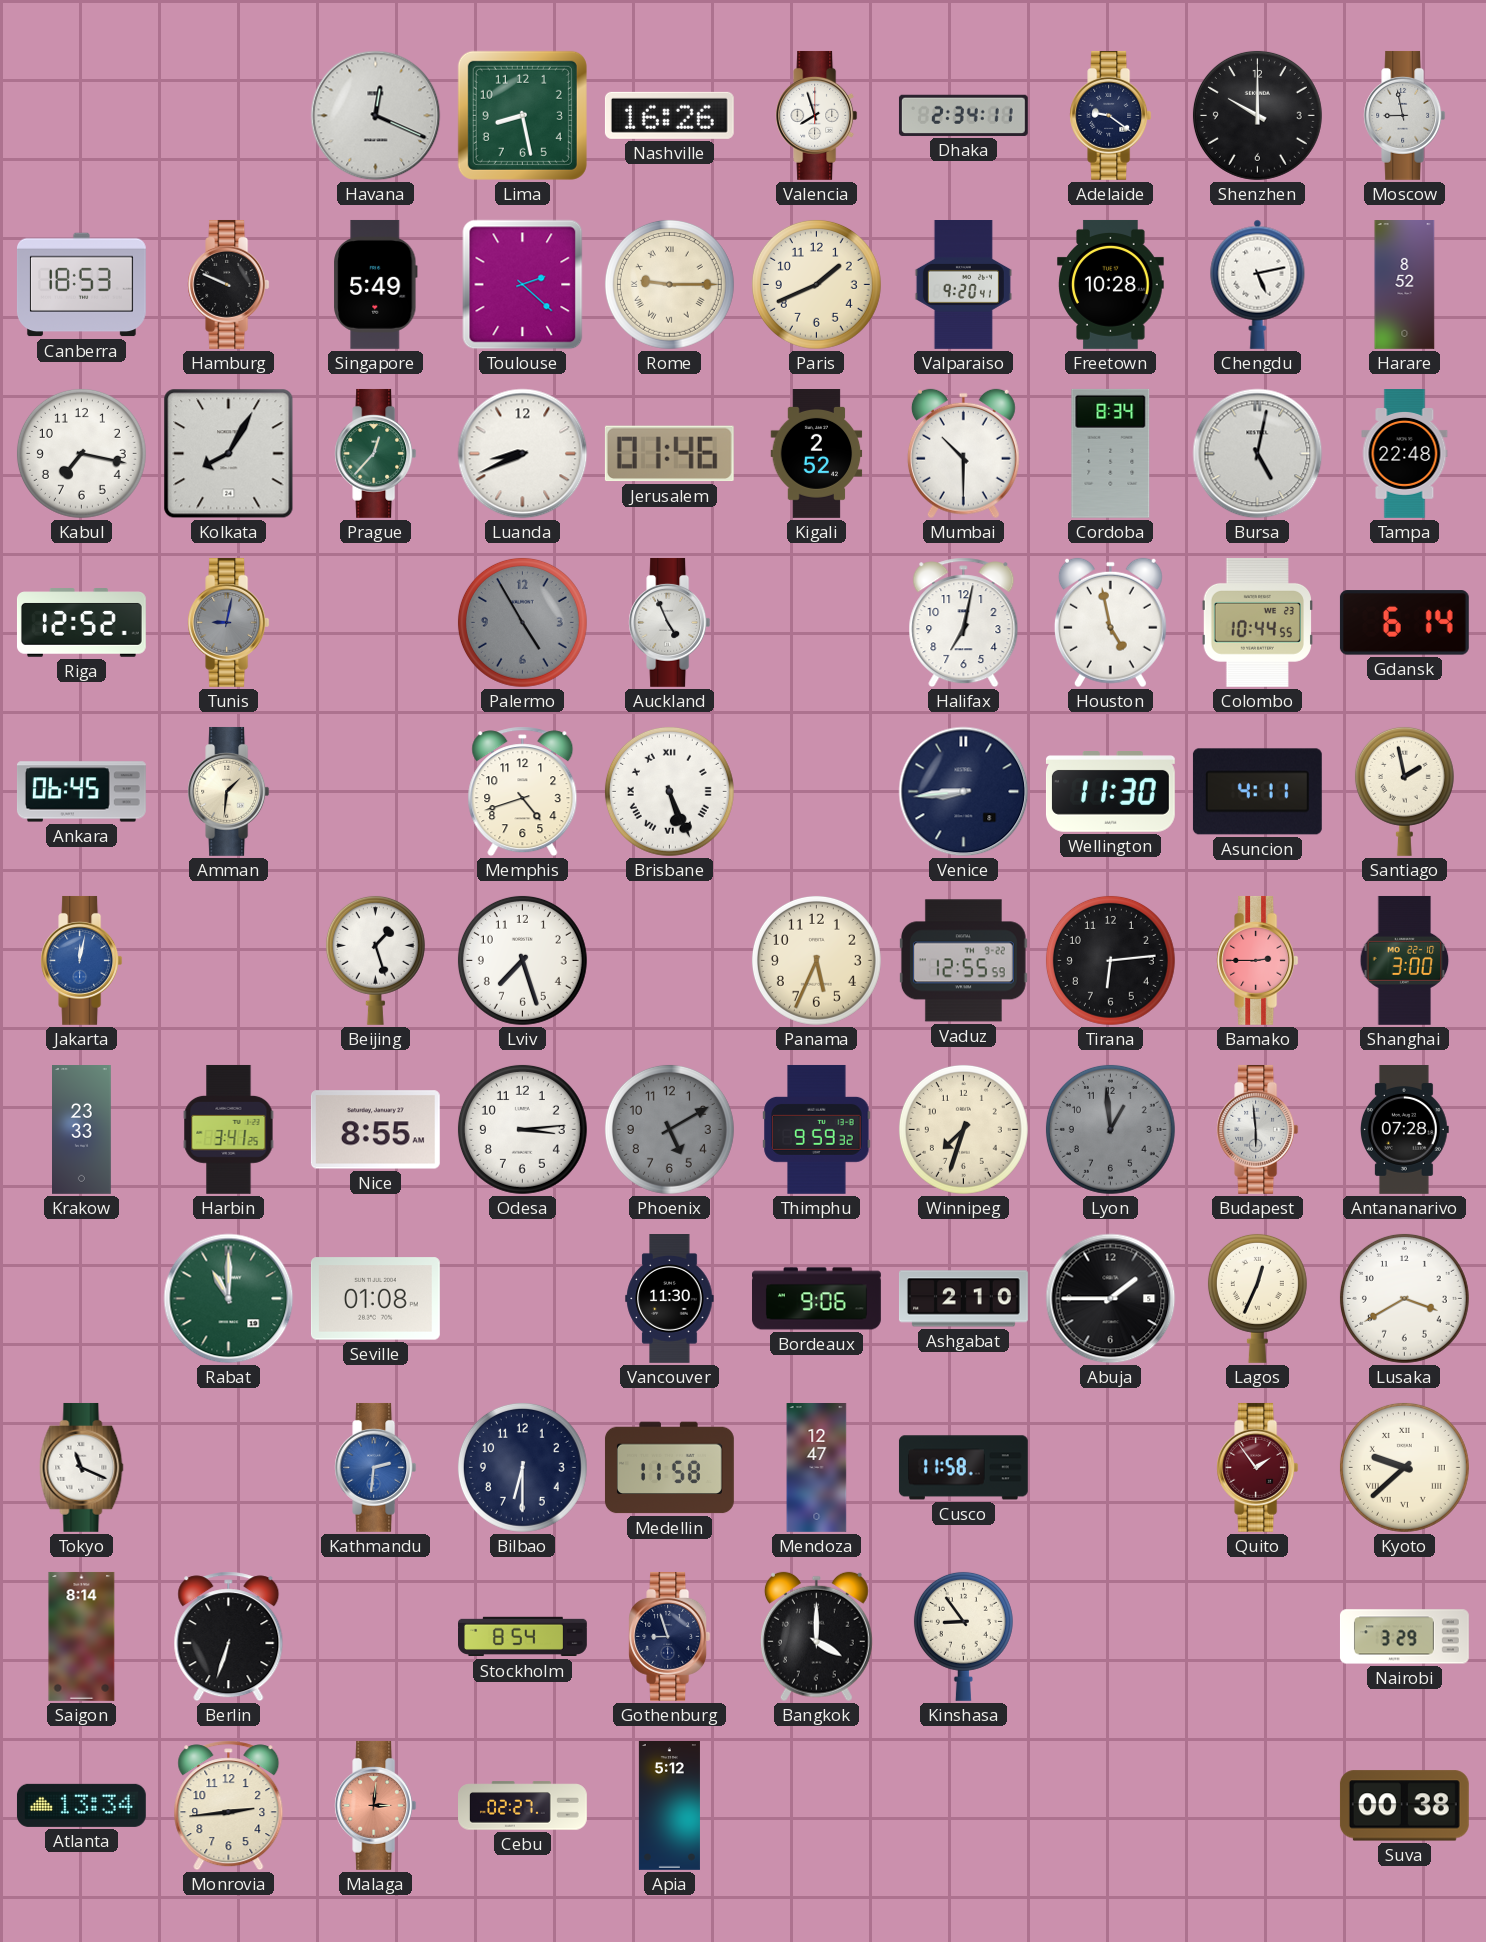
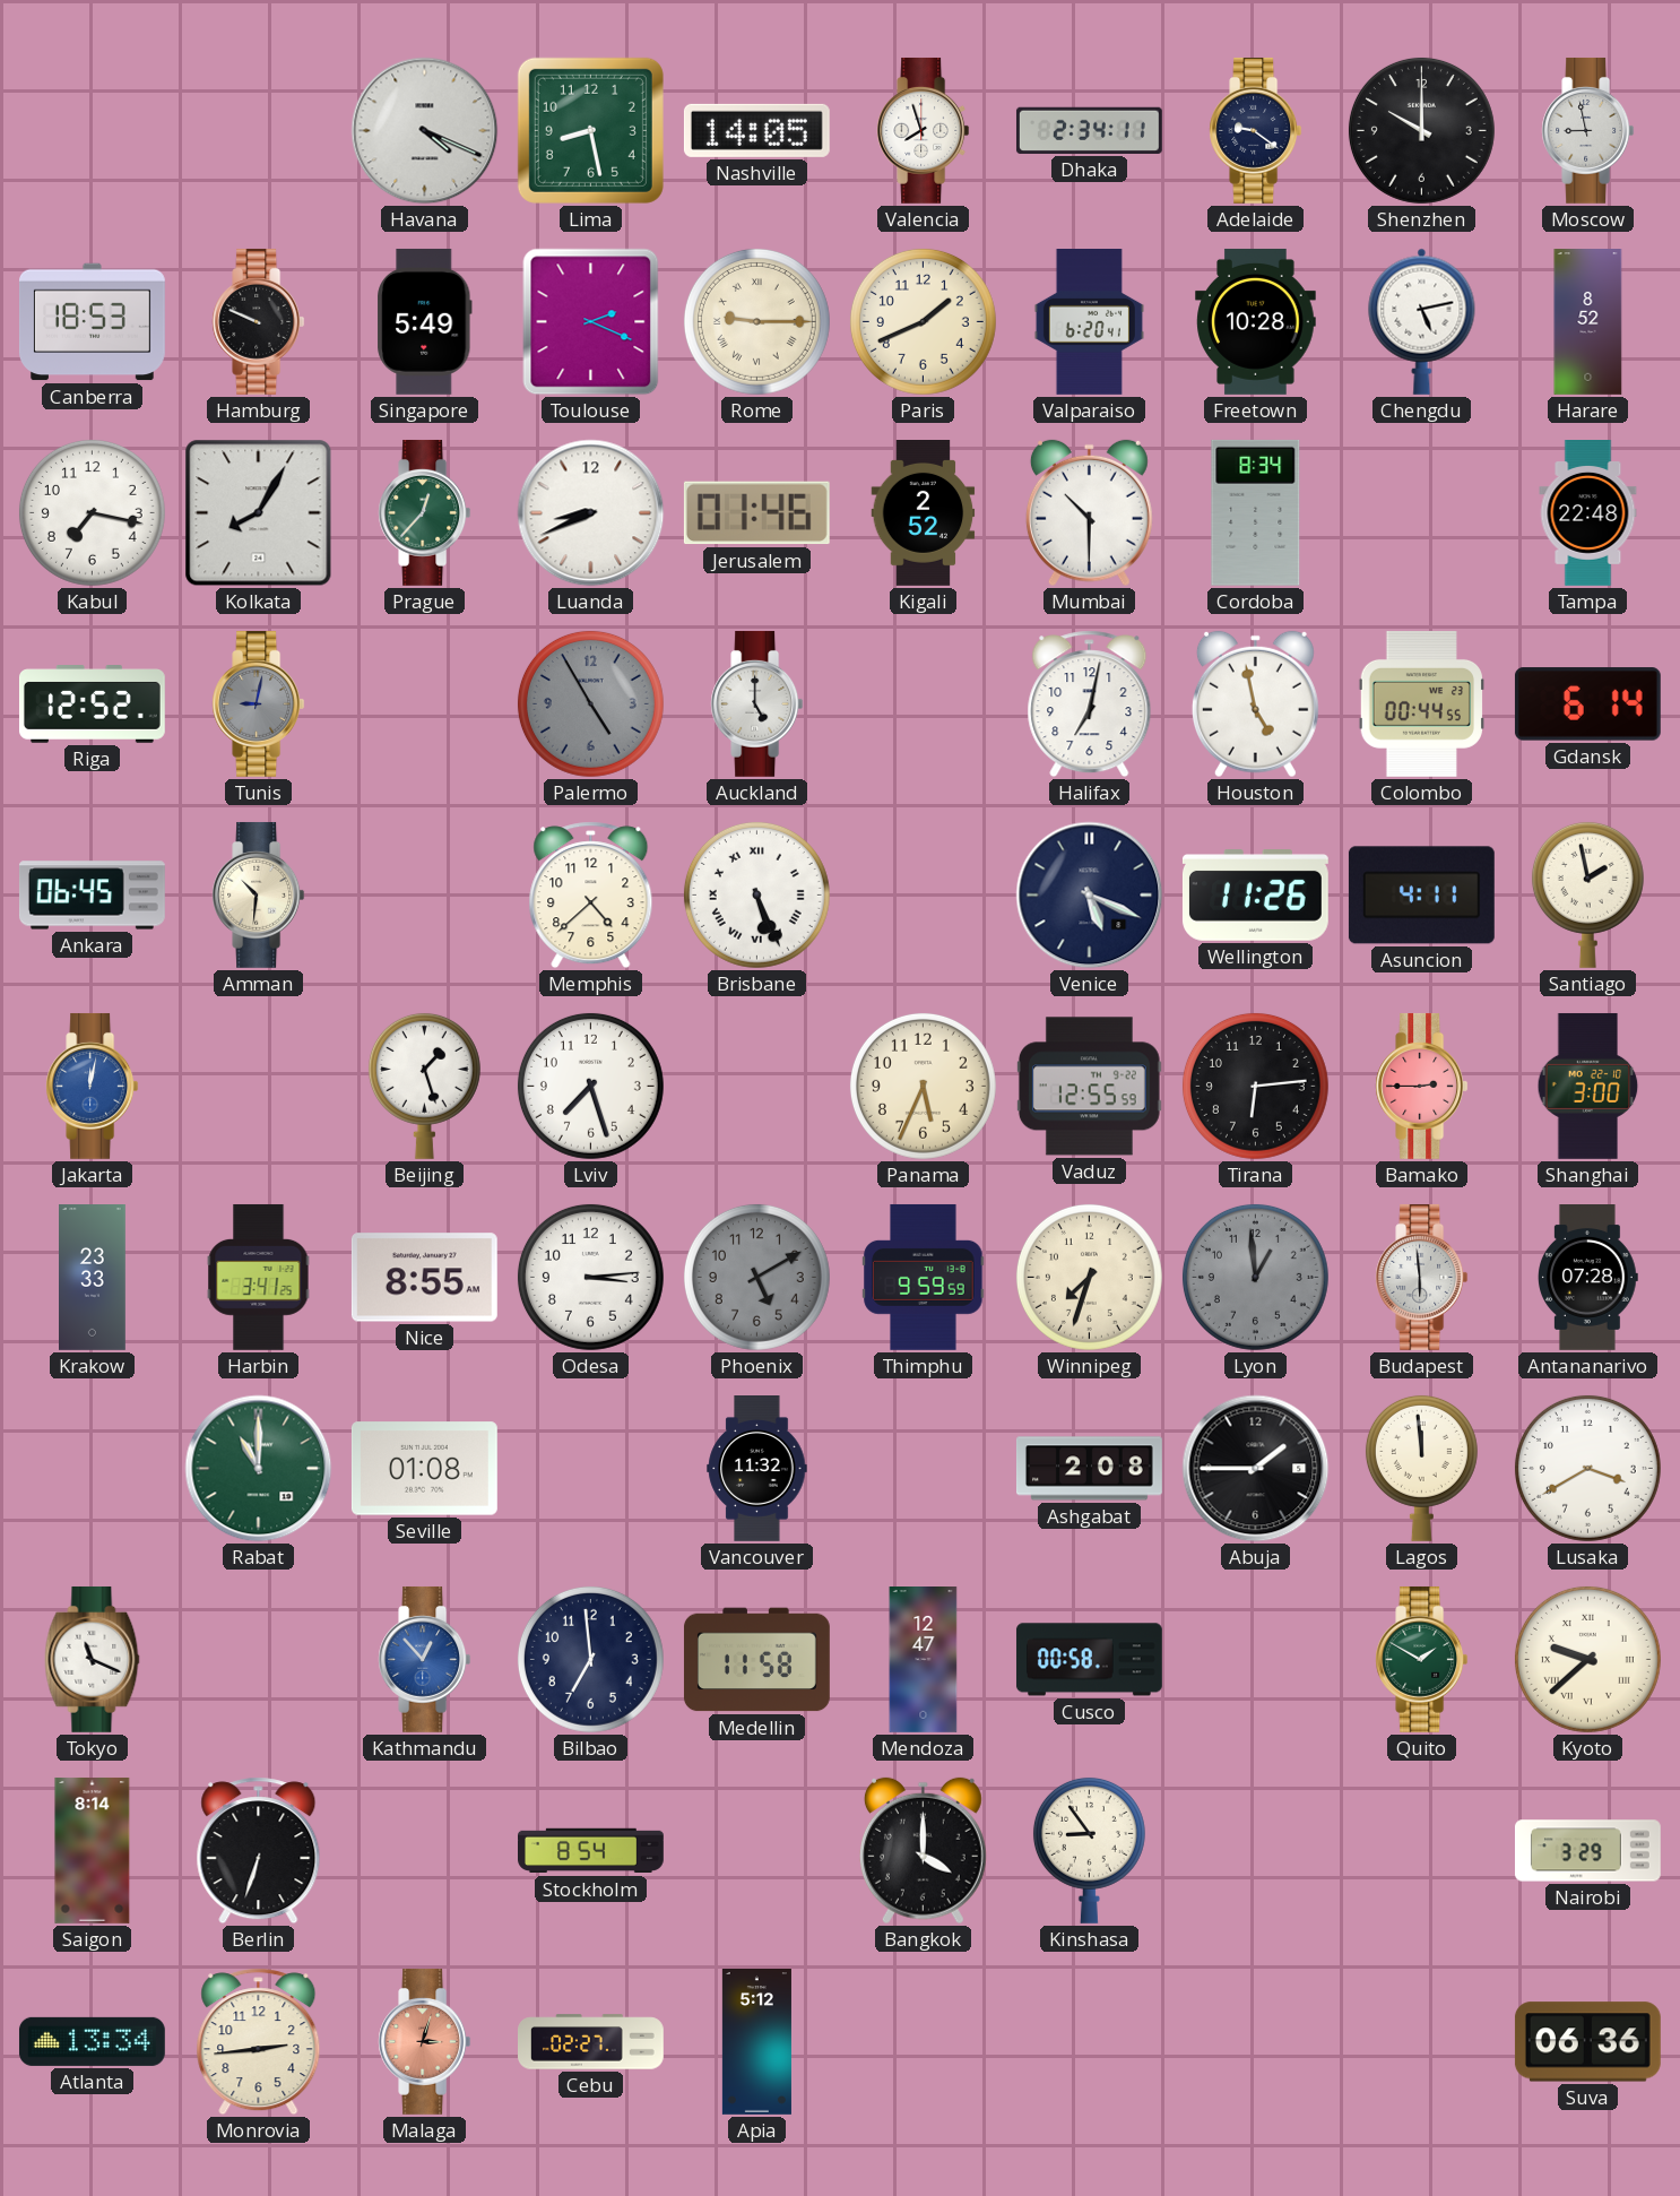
Havana: 12:19 -> 4:19 (425, 131)
Nashville: 16:26 -> 14:05 (756, 130)
Toulouse: 2:22 -> 2:19 (591, 322)
Valparaiso: 9:20 -> 6:20 (1089, 322)
Bursa: 5:02 -> none (1258, 454)
Auckland: 4:56 -> 5:00 (757, 703)
Colombo: 10:44 -> 00:44 (1421, 703)
Amman: 1:31 -> 10:31 (259, 894)
Memphis: 4:42 -> 4:38 (591, 896)
Venice: 8:44 -> 5:19 (1090, 896)
Wellington: 11:30 -> 11:26 (1255, 896)
Thimphu: 9:59:32 -> 9:59:59 (924, 1277)
Vancouver: 11:30 -> 11:32 (757, 1469)
Bordeaux: 9:06 -> none (817, 1299)
Ashgabat: 2:10 -> 2:08 (1090, 1469)
Lagos: 12:34 -> 11:59 (1421, 1468)
Kathmandu: 2:31 -> 12:53 (425, 1659)
Bilbao: 6:30 -> 6:59 (590, 1659)
Cusco: 11:58 -> 00:58 (1089, 1660)
Quito: 1:54 -> 1:50 (1422, 1659)
Quito dial: burgundy -> green (1422, 1659)
Gothenburg: 8:57 -> none (670, 1636)
Malaga: 3:01 -> 3:03 (425, 2041)
Suva: 00:38 -> 06:36 (1587, 2042)
